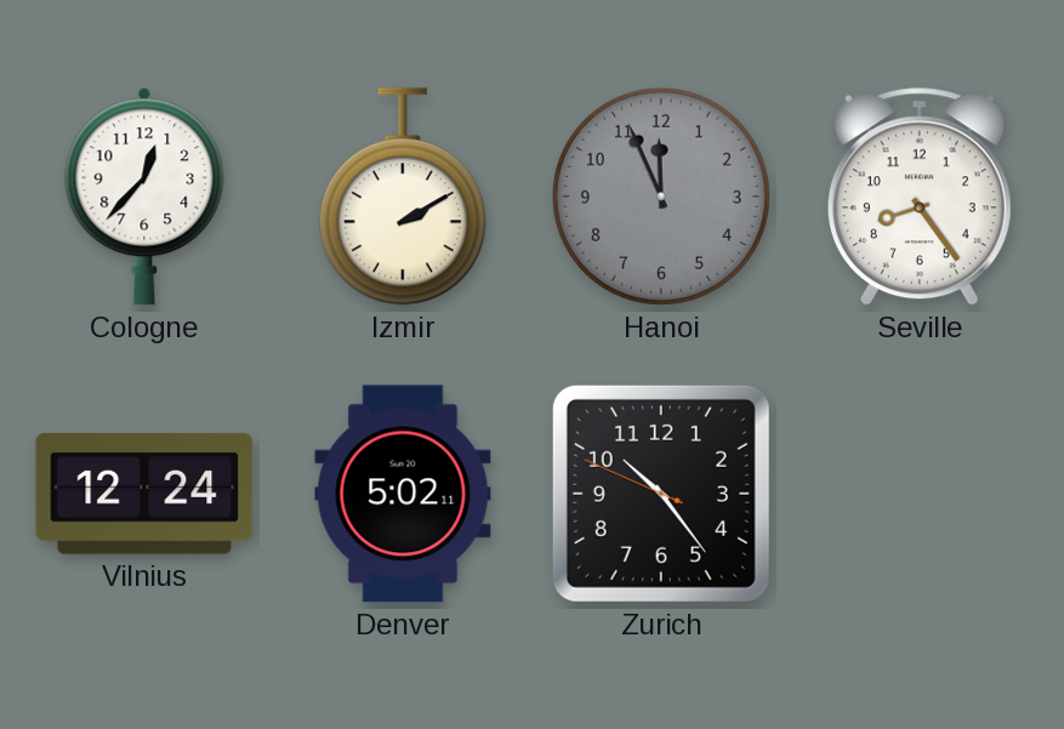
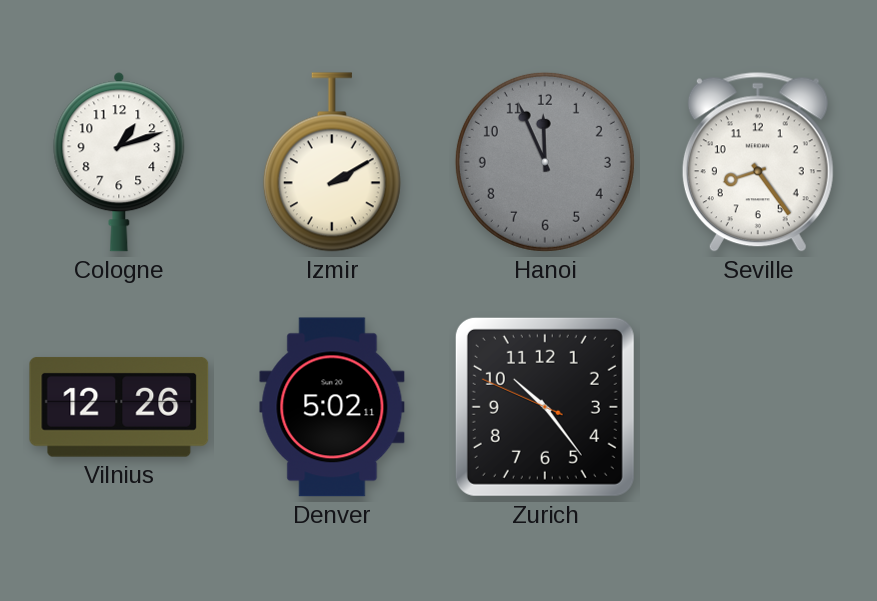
Cologne: 12:37 -> 1:12 (119, 162)
Vilnius: 12:24 -> 12:26 (119, 407)
